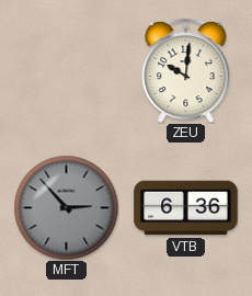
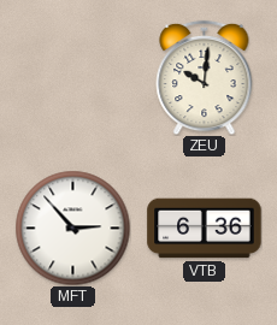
MFT dial: grey -> white (72, 227)
